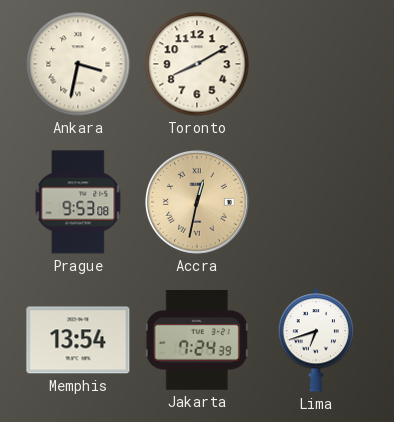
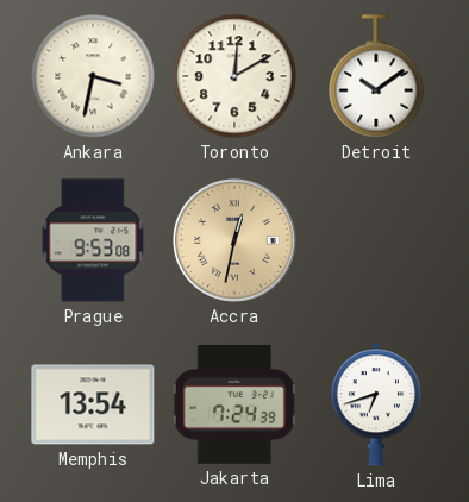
Toronto: 8:10 -> 12:10 (234, 76)
Detroit: none -> 10:09 (376, 76)
